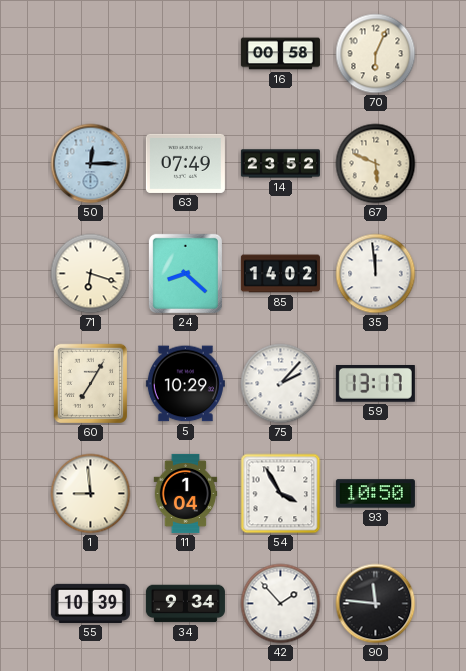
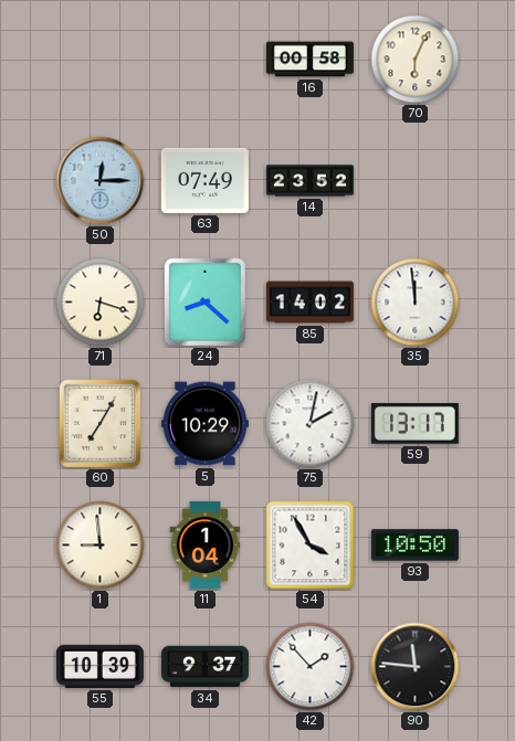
67: 5:49 -> none (376, 164)
75: 2:07 -> 2:02 (311, 424)
34: 9:34 -> 9:37 (204, 667)
